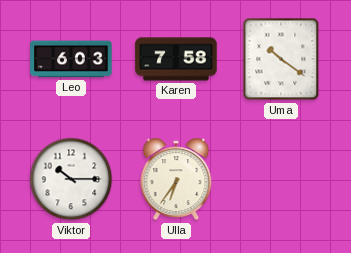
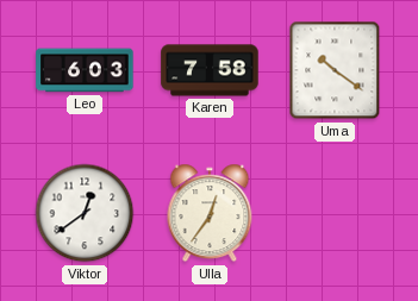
Viktor: 10:15 -> 12:39 (85, 213)
Ulla: 6:36 -> 12:36 (210, 213)
